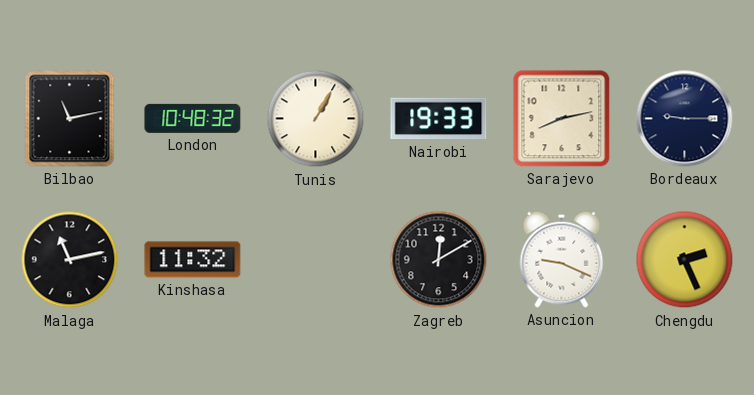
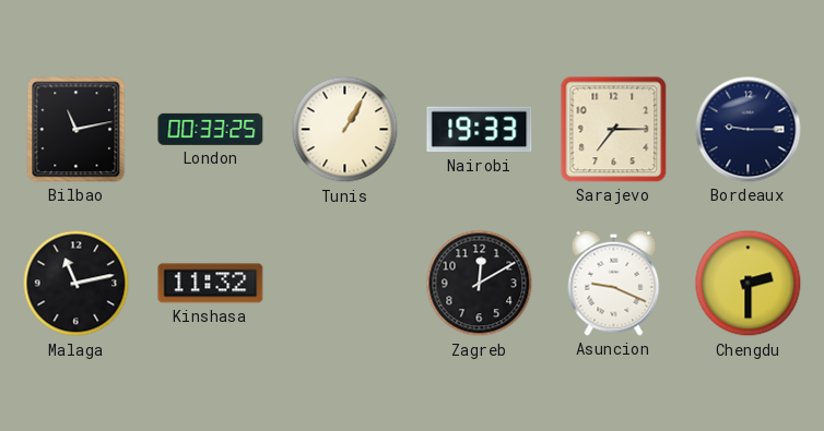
London: 10:48 -> 00:33 (211, 129)
Sarajevo: 8:13 -> 7:15 (614, 130)
Chengdu: 2:26 -> 2:30 (749, 284)
